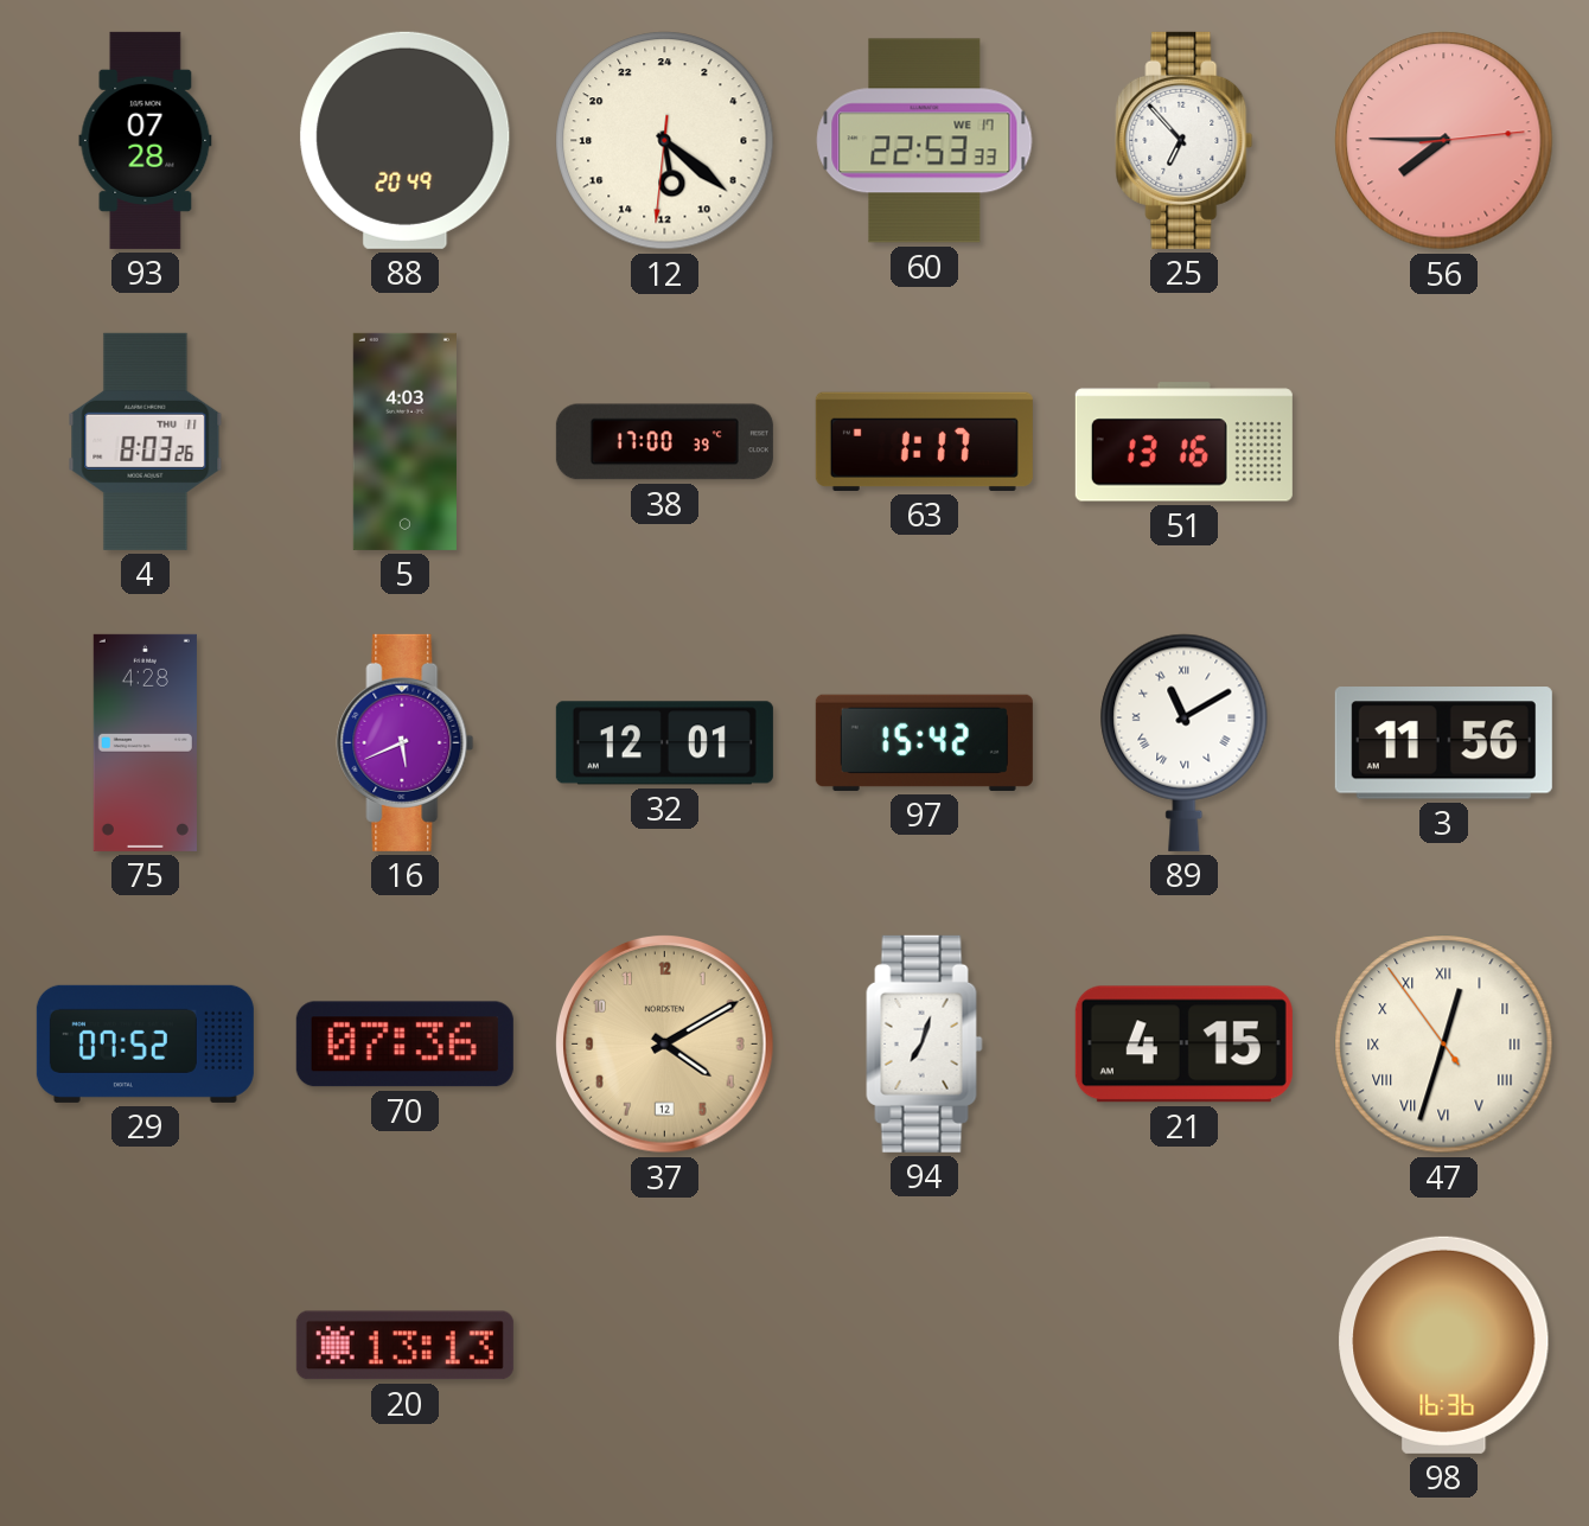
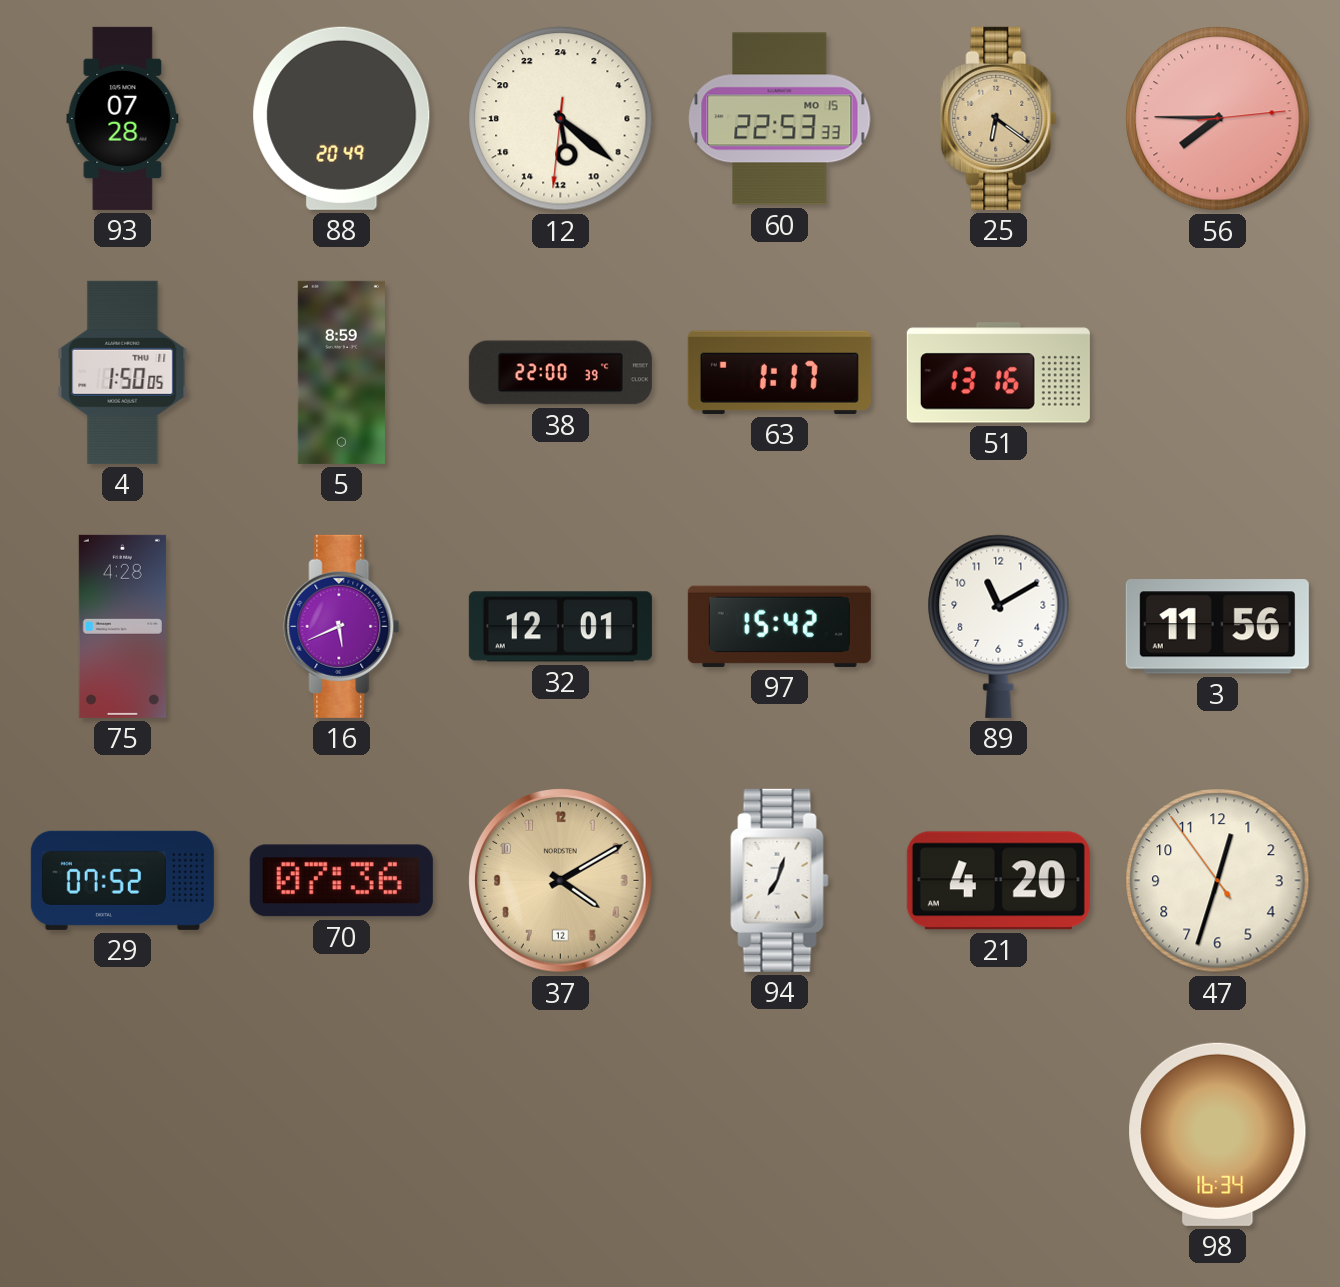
60 date: WE 17 -> MO 15 (780, 119)
25: 6:53 -> 6:21 (999, 118)
25 dial: white -> champagne (999, 118)
4: 8:03 -> 1:50 (123, 372)
5: 4:03 -> 8:59 (341, 372)
38: 17:00 -> 22:00 (560, 373)
89 numerals: Roman -> Arabic (999, 626)
21: 4:15 -> 4:20 (998, 881)
47 numerals: Roman -> Arabic (1218, 881)
20: 13:13 -> none (404, 1346)
98: 16:36 -> 16:34 (1218, 1134)
